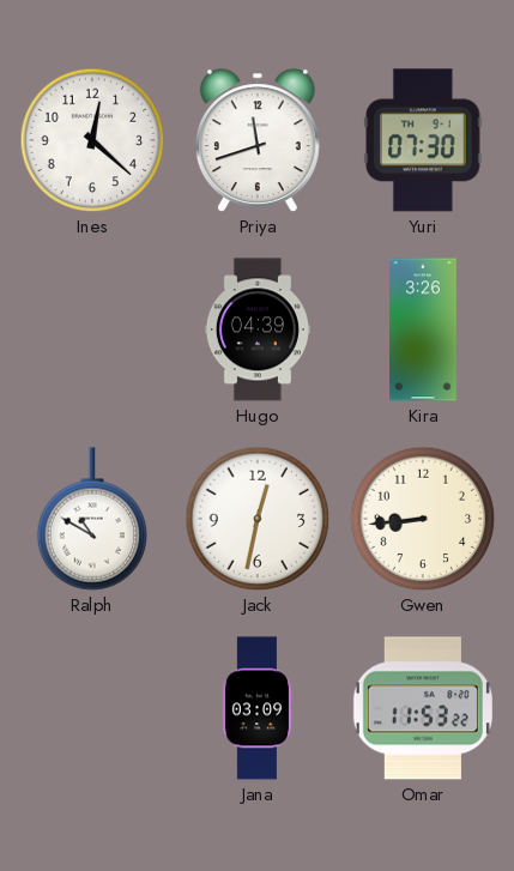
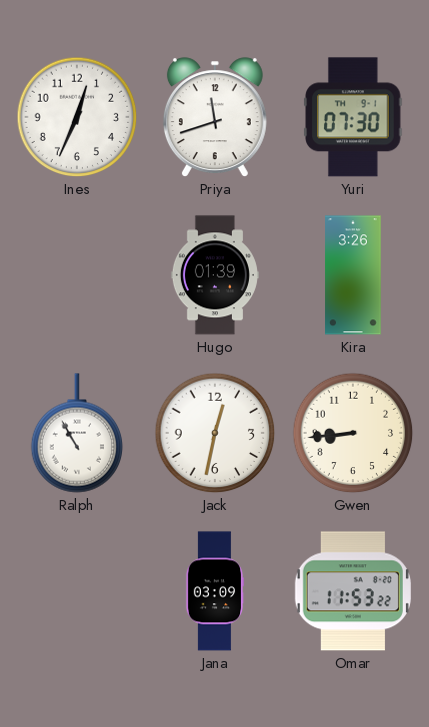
Ines: 12:22 -> 12:34 (77, 117)
Hugo: 04:39 -> 01:39 (215, 275)
Ralph: 10:50 -> 10:55 (77, 433)
